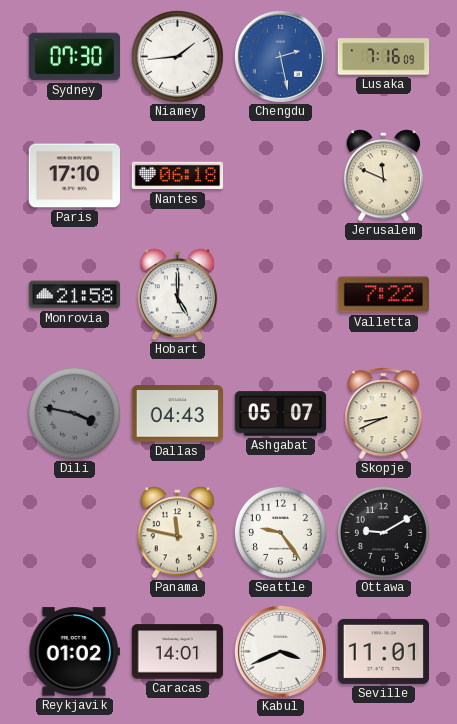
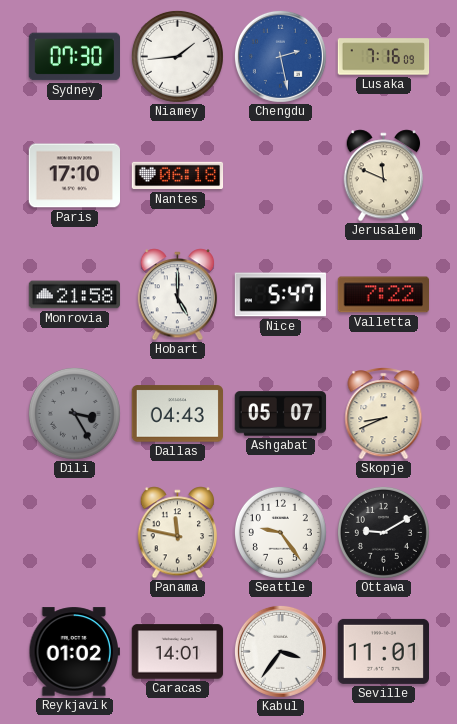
Nice: none -> 5:47 (280, 295)
Dili: 3:47 -> 3:25 (74, 413)
Kabul: 3:41 -> 3:36 (280, 651)
